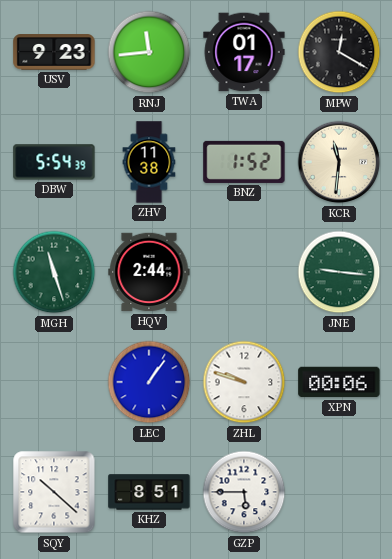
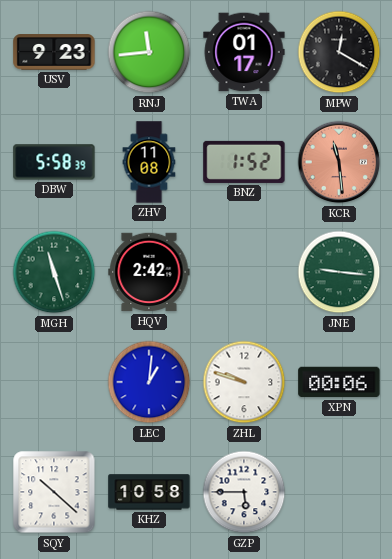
DBW: 5:54 -> 5:58 (54, 162)
ZHV: 11:38 -> 11:08 (149, 162)
KCR: 11:31 -> 11:29 (339, 162)
KCR dial: cream -> salmon (339, 162)
HQV: 2:44 -> 2:42 (149, 272)
LEC: 1:06 -> 1:01 (149, 382)
KHZ: 8:51 -> 10:58 (149, 492)
